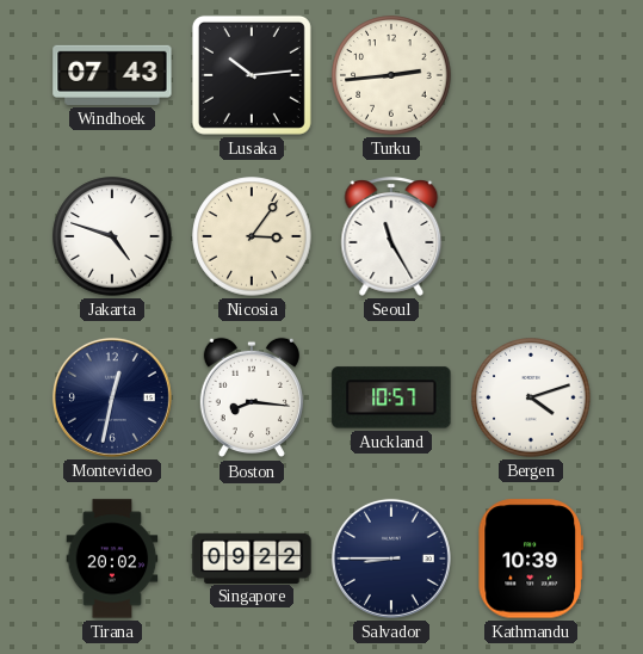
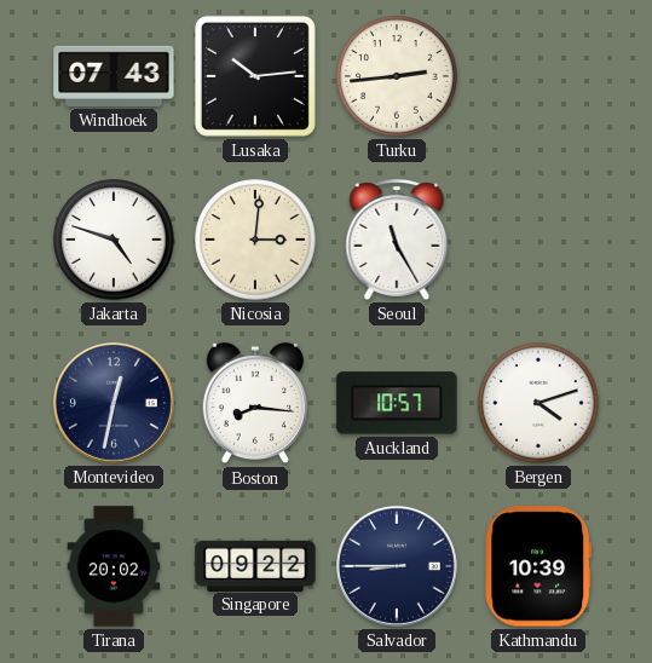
Nicosia: 3:06 -> 3:01 (255, 240)
